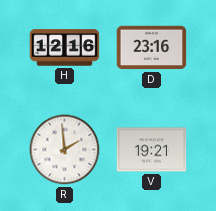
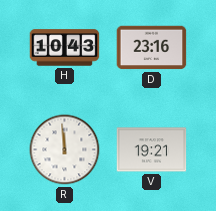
H: 12:16 -> 10:43 (65, 48)
R: 1:59 -> 11:59 (65, 150)
